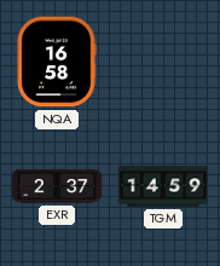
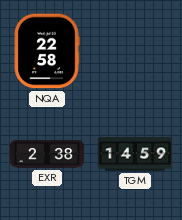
NQA: 16:58 -> 22:58 (47, 51)
EXR: 2:37 -> 2:38 (47, 154)
